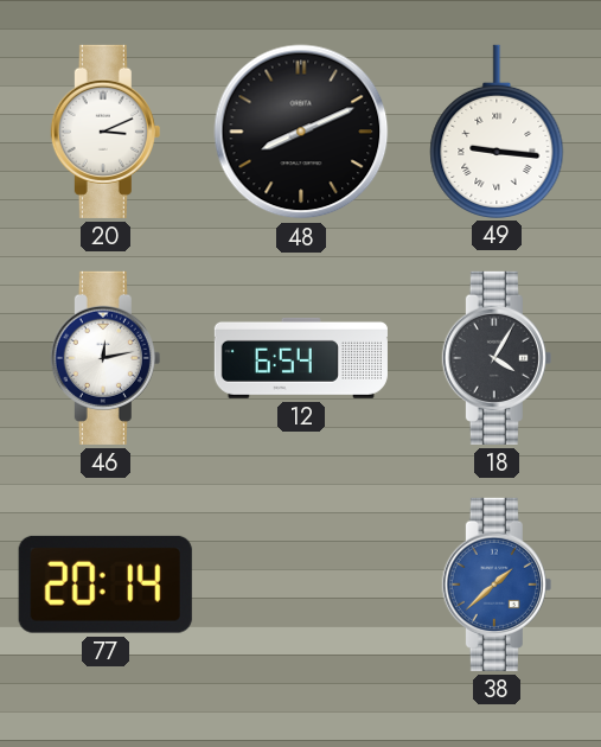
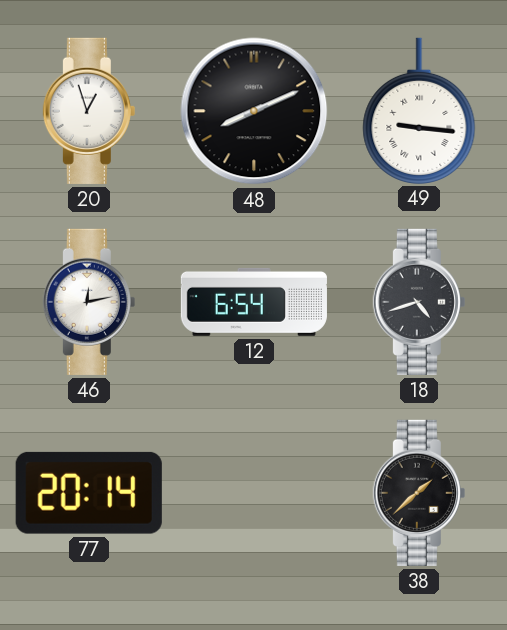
20: 3:11 -> 12:57 (89, 111)
18: 4:05 -> 4:42 (419, 302)
38 dial: blue -> black (419, 493)
